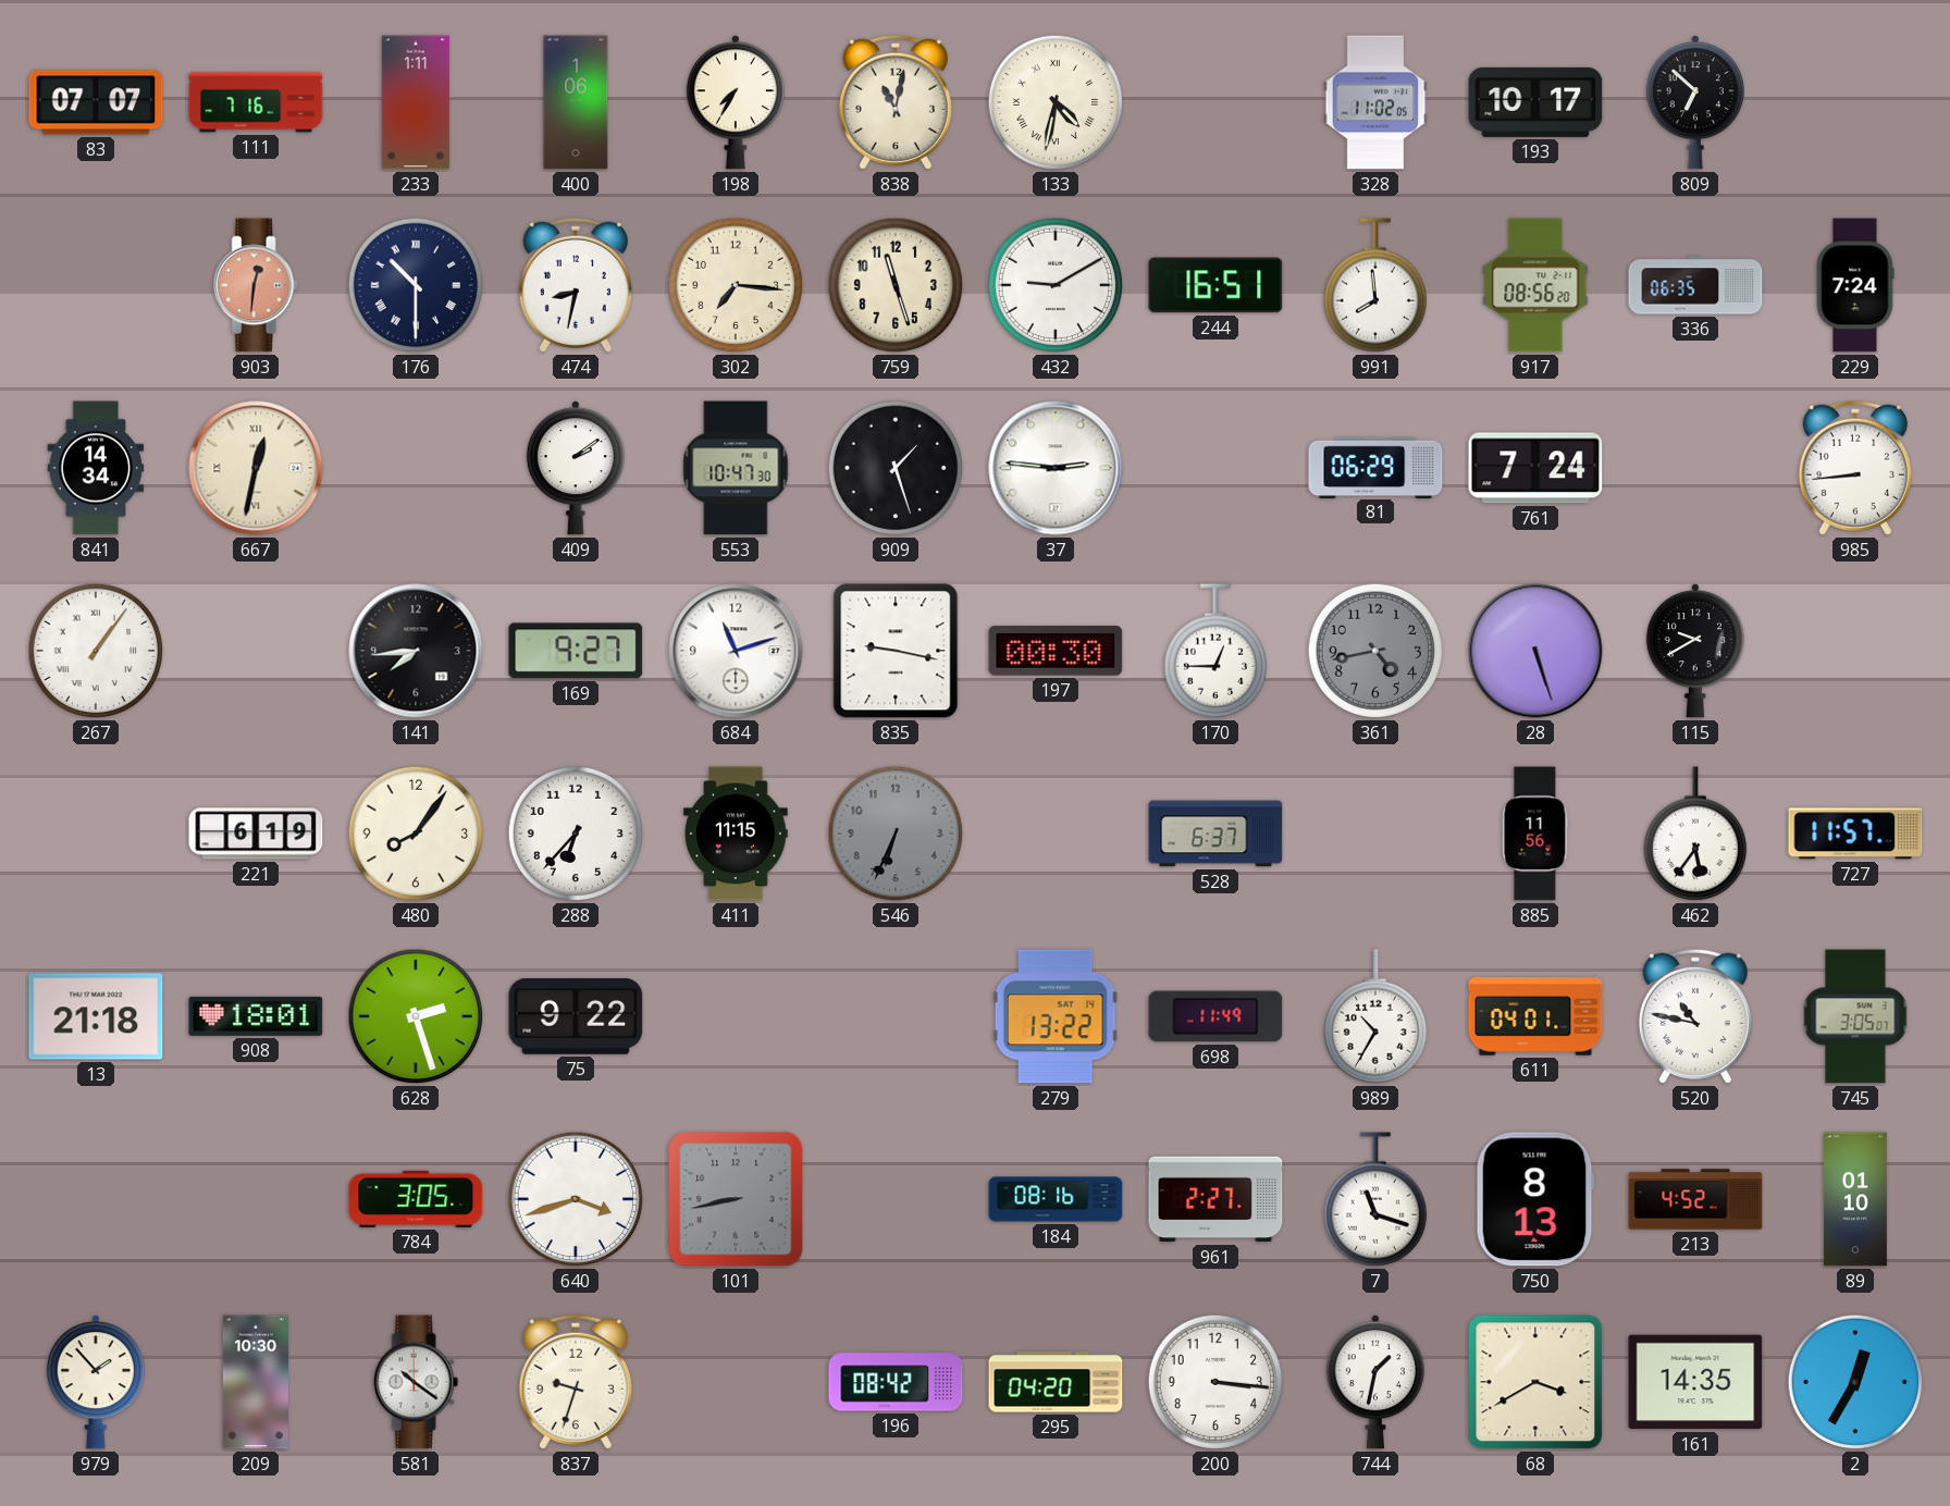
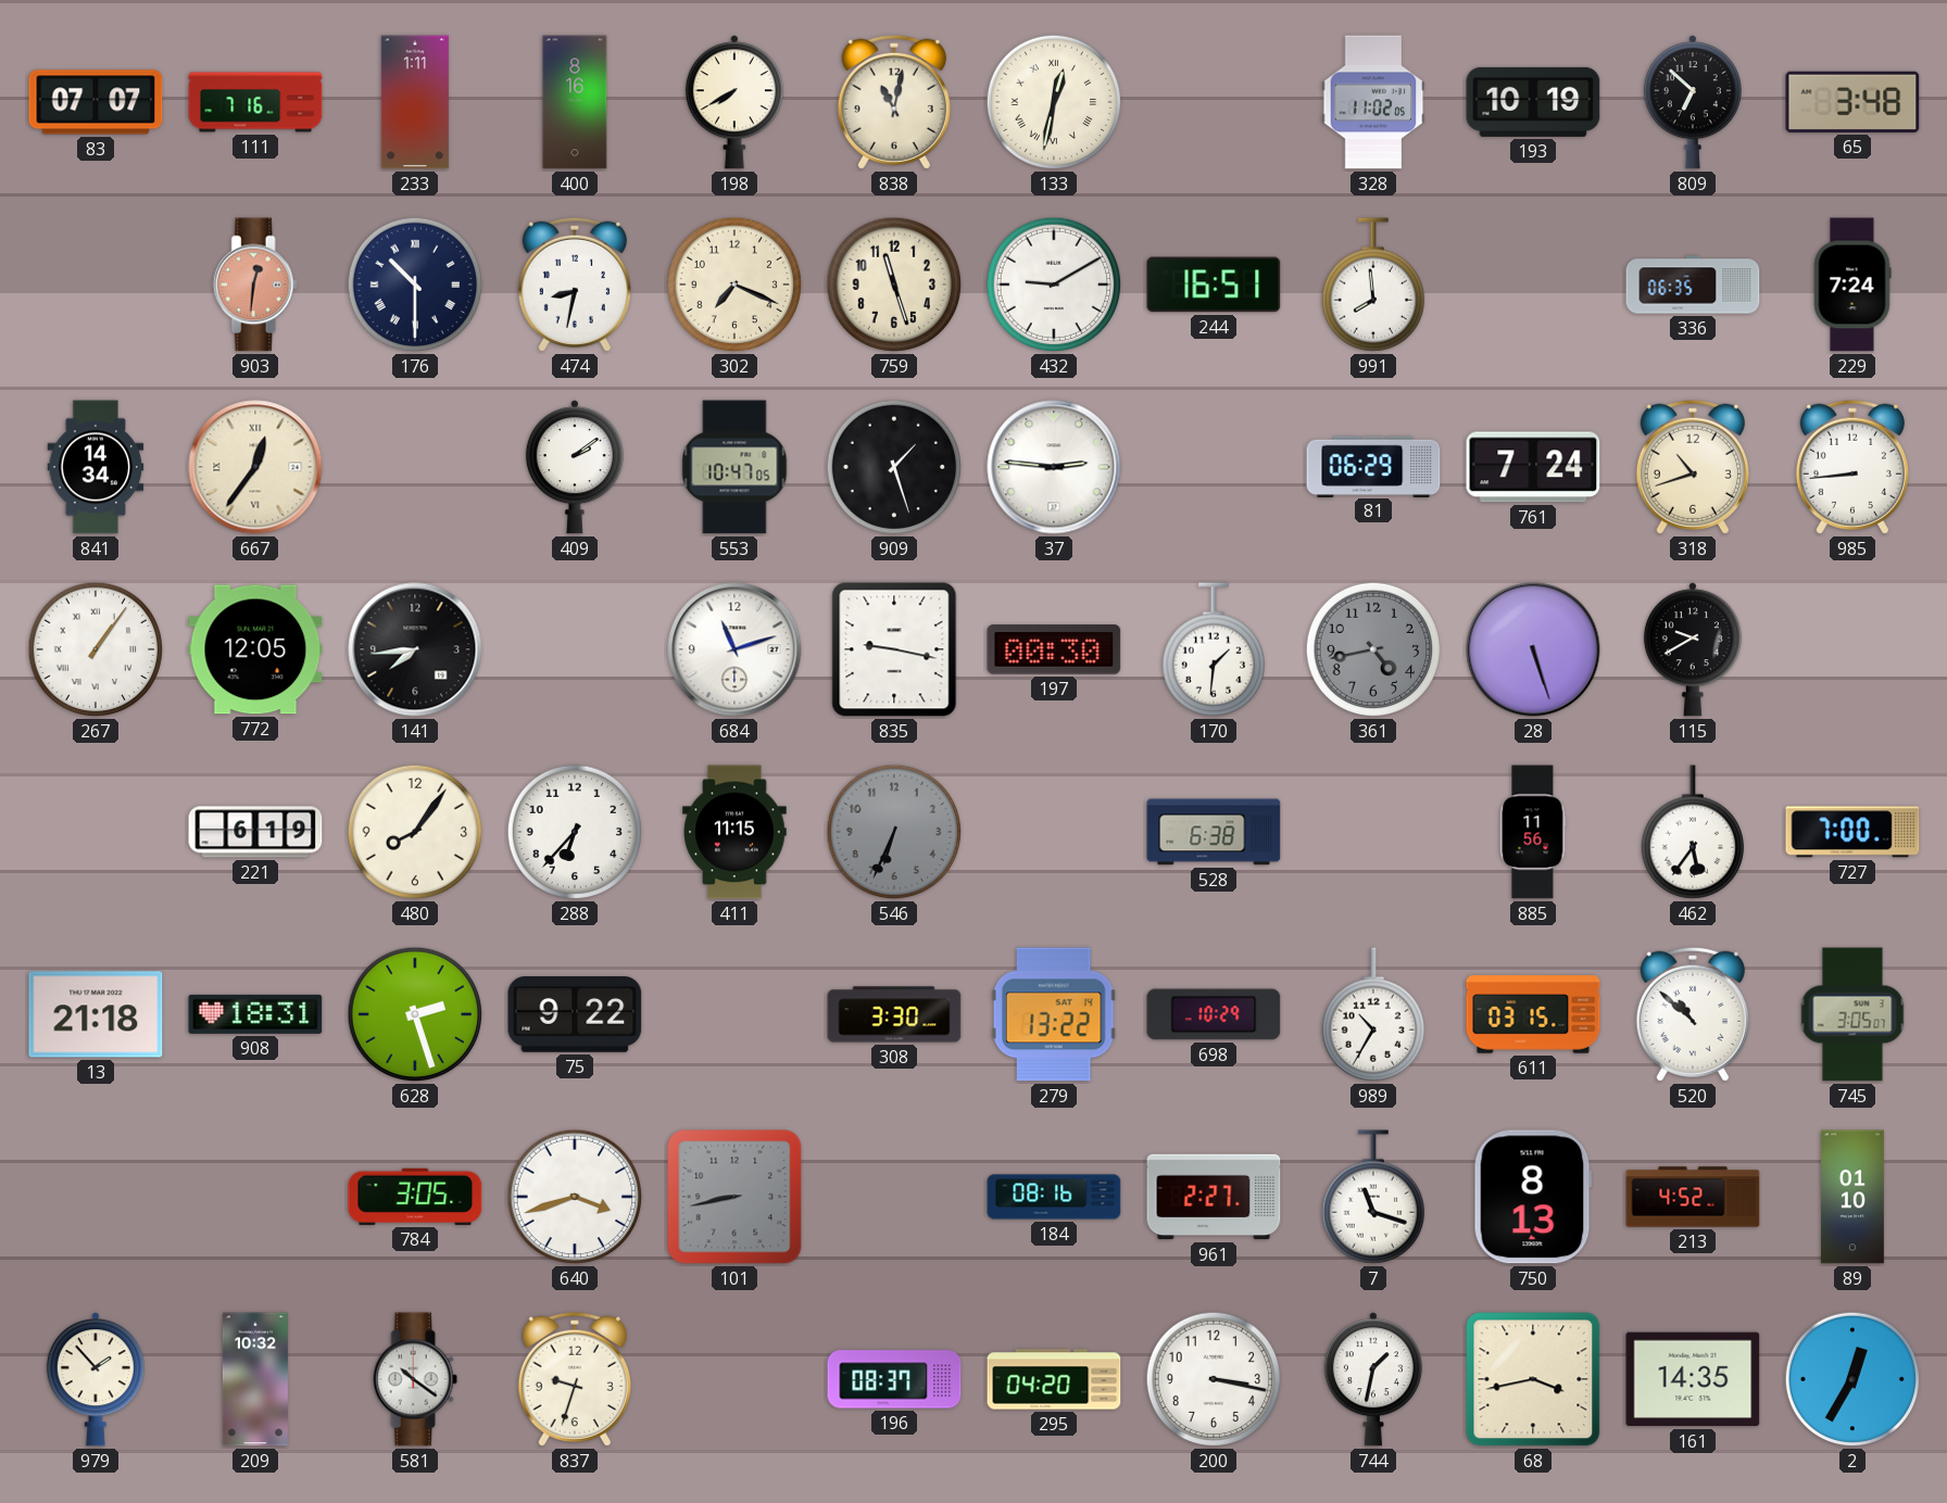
400: 1:06 -> 8:16 (575, 102)
198: 7:35 -> 7:40 (734, 102)
133: 4:32 -> 12:32 (1054, 102)
193: 10:17 -> 10:19 (1533, 102)
65: none -> 3:48 (1852, 102)
302: 7:16 -> 7:19 (734, 285)
917: 08:56 -> none (1535, 285)
667: 12:32 -> 12:36 (255, 467)
553: 10:47:30 -> 10:47:05 (734, 467)
318: none -> 10:42 (1693, 467)
772: none -> 12:05 (255, 649)
169: 9:27 -> none (576, 651)
170: 12:45 -> 1:31 (1214, 649)
528: 6:37 -> 6:38 (1214, 832)
727: 11:57 -> 7:00 (1852, 832)
908: 18:01 -> 18:31 (255, 1014)
308: none -> 3:30 (894, 1014)
698: 11:49 -> 10:29 (1214, 1014)
611: 04:01 -> 03:15 (1533, 1014)
520: 10:47 -> 10:52 (1693, 1014)
209: 10:30 -> 10:32 (255, 1379)
196: 08:42 -> 08:37 (894, 1379)
200: 3:16 -> 3:17 (1214, 1379)
68: 3:40 -> 3:43 (1533, 1379)
